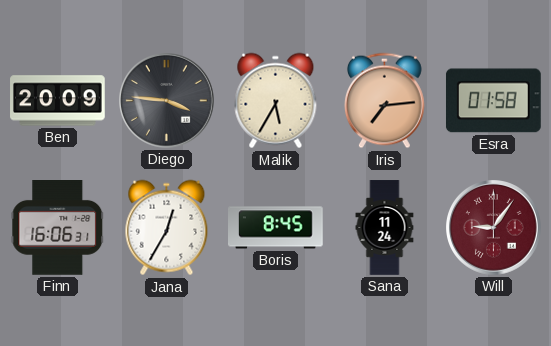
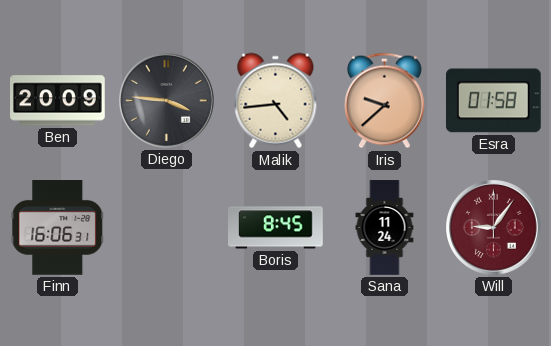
Malik: 5:35 -> 4:44 (276, 101)
Iris: 7:14 -> 9:38 (385, 101)
Jana: 12:35 -> none (167, 228)
